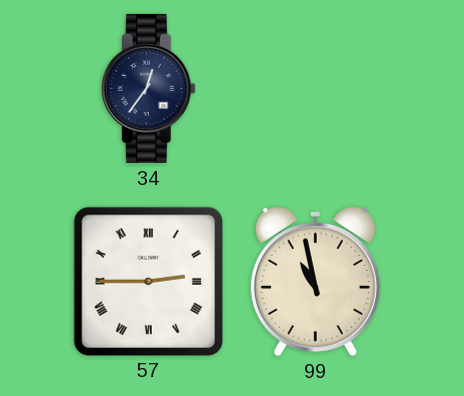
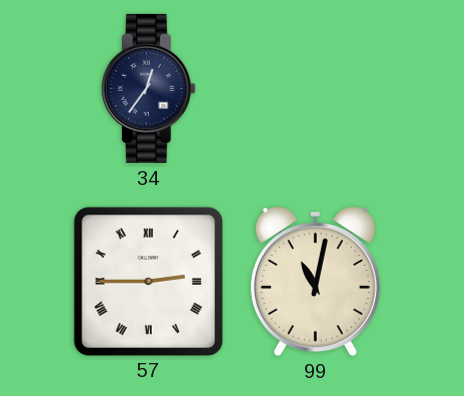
99: 10:58 -> 11:02 (315, 281)
